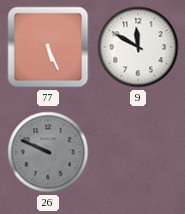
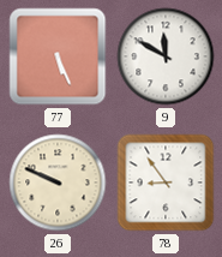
26 dial: grey -> cream (58, 183)
78: none -> 8:54 (166, 183)
